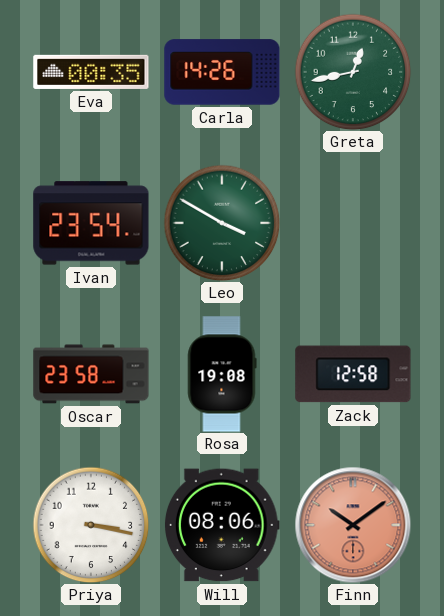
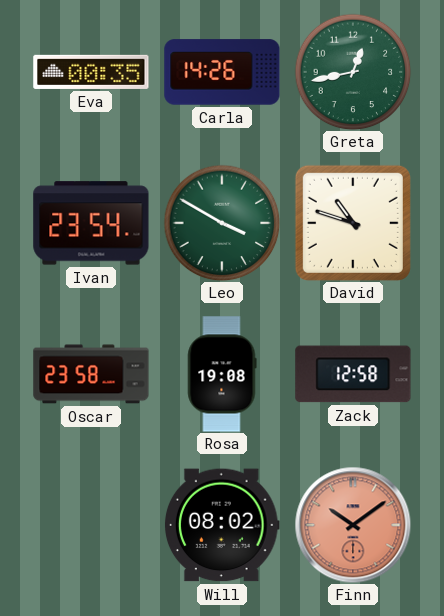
David: none -> 10:48 (353, 223)
Priya: 3:17 -> none (91, 525)
Will: 08:06 -> 08:02 (222, 525)
